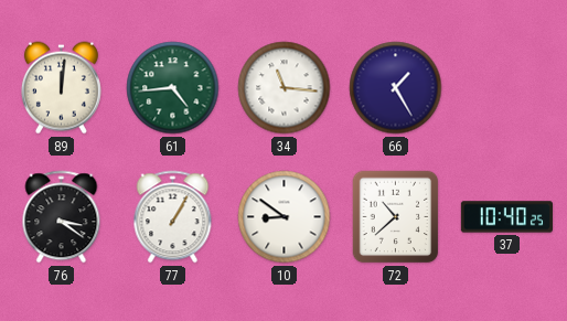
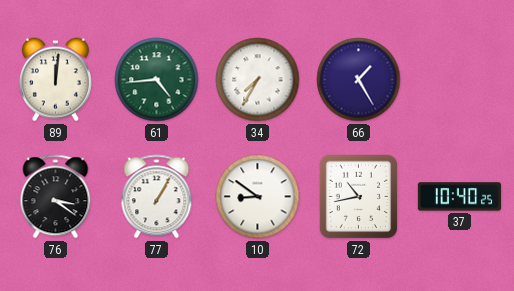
34: 11:16 -> 7:35 (258, 80)
72: 10:38 -> 10:43 (359, 197)
